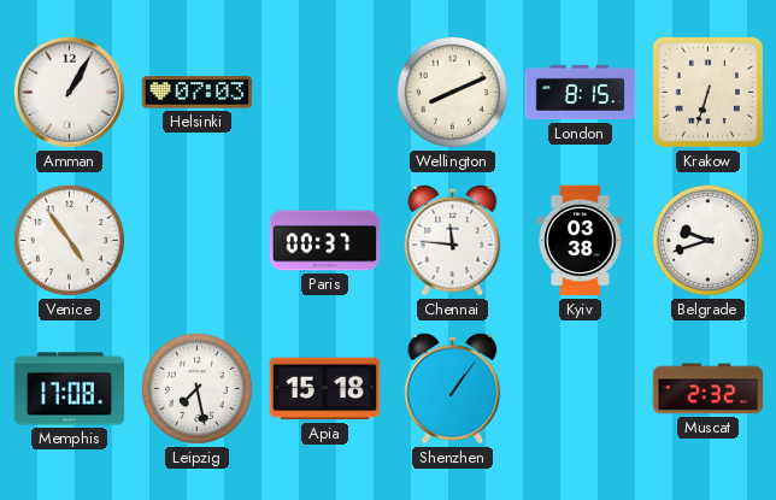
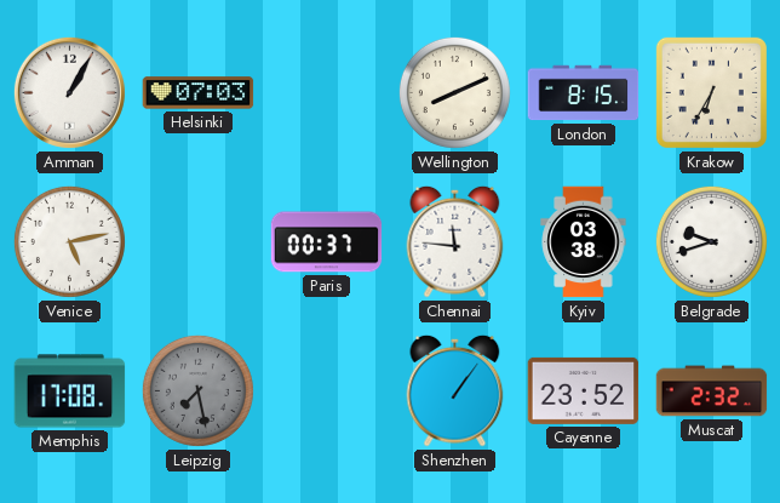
Krakow: 6:33 -> 6:35 (711, 92)
Venice: 4:54 -> 5:13 (69, 241)
Leipzig dial: white -> grey (197, 390)
Apia: 15:18 -> none (325, 389)
Cayenne: none -> 23:52 (584, 390)
